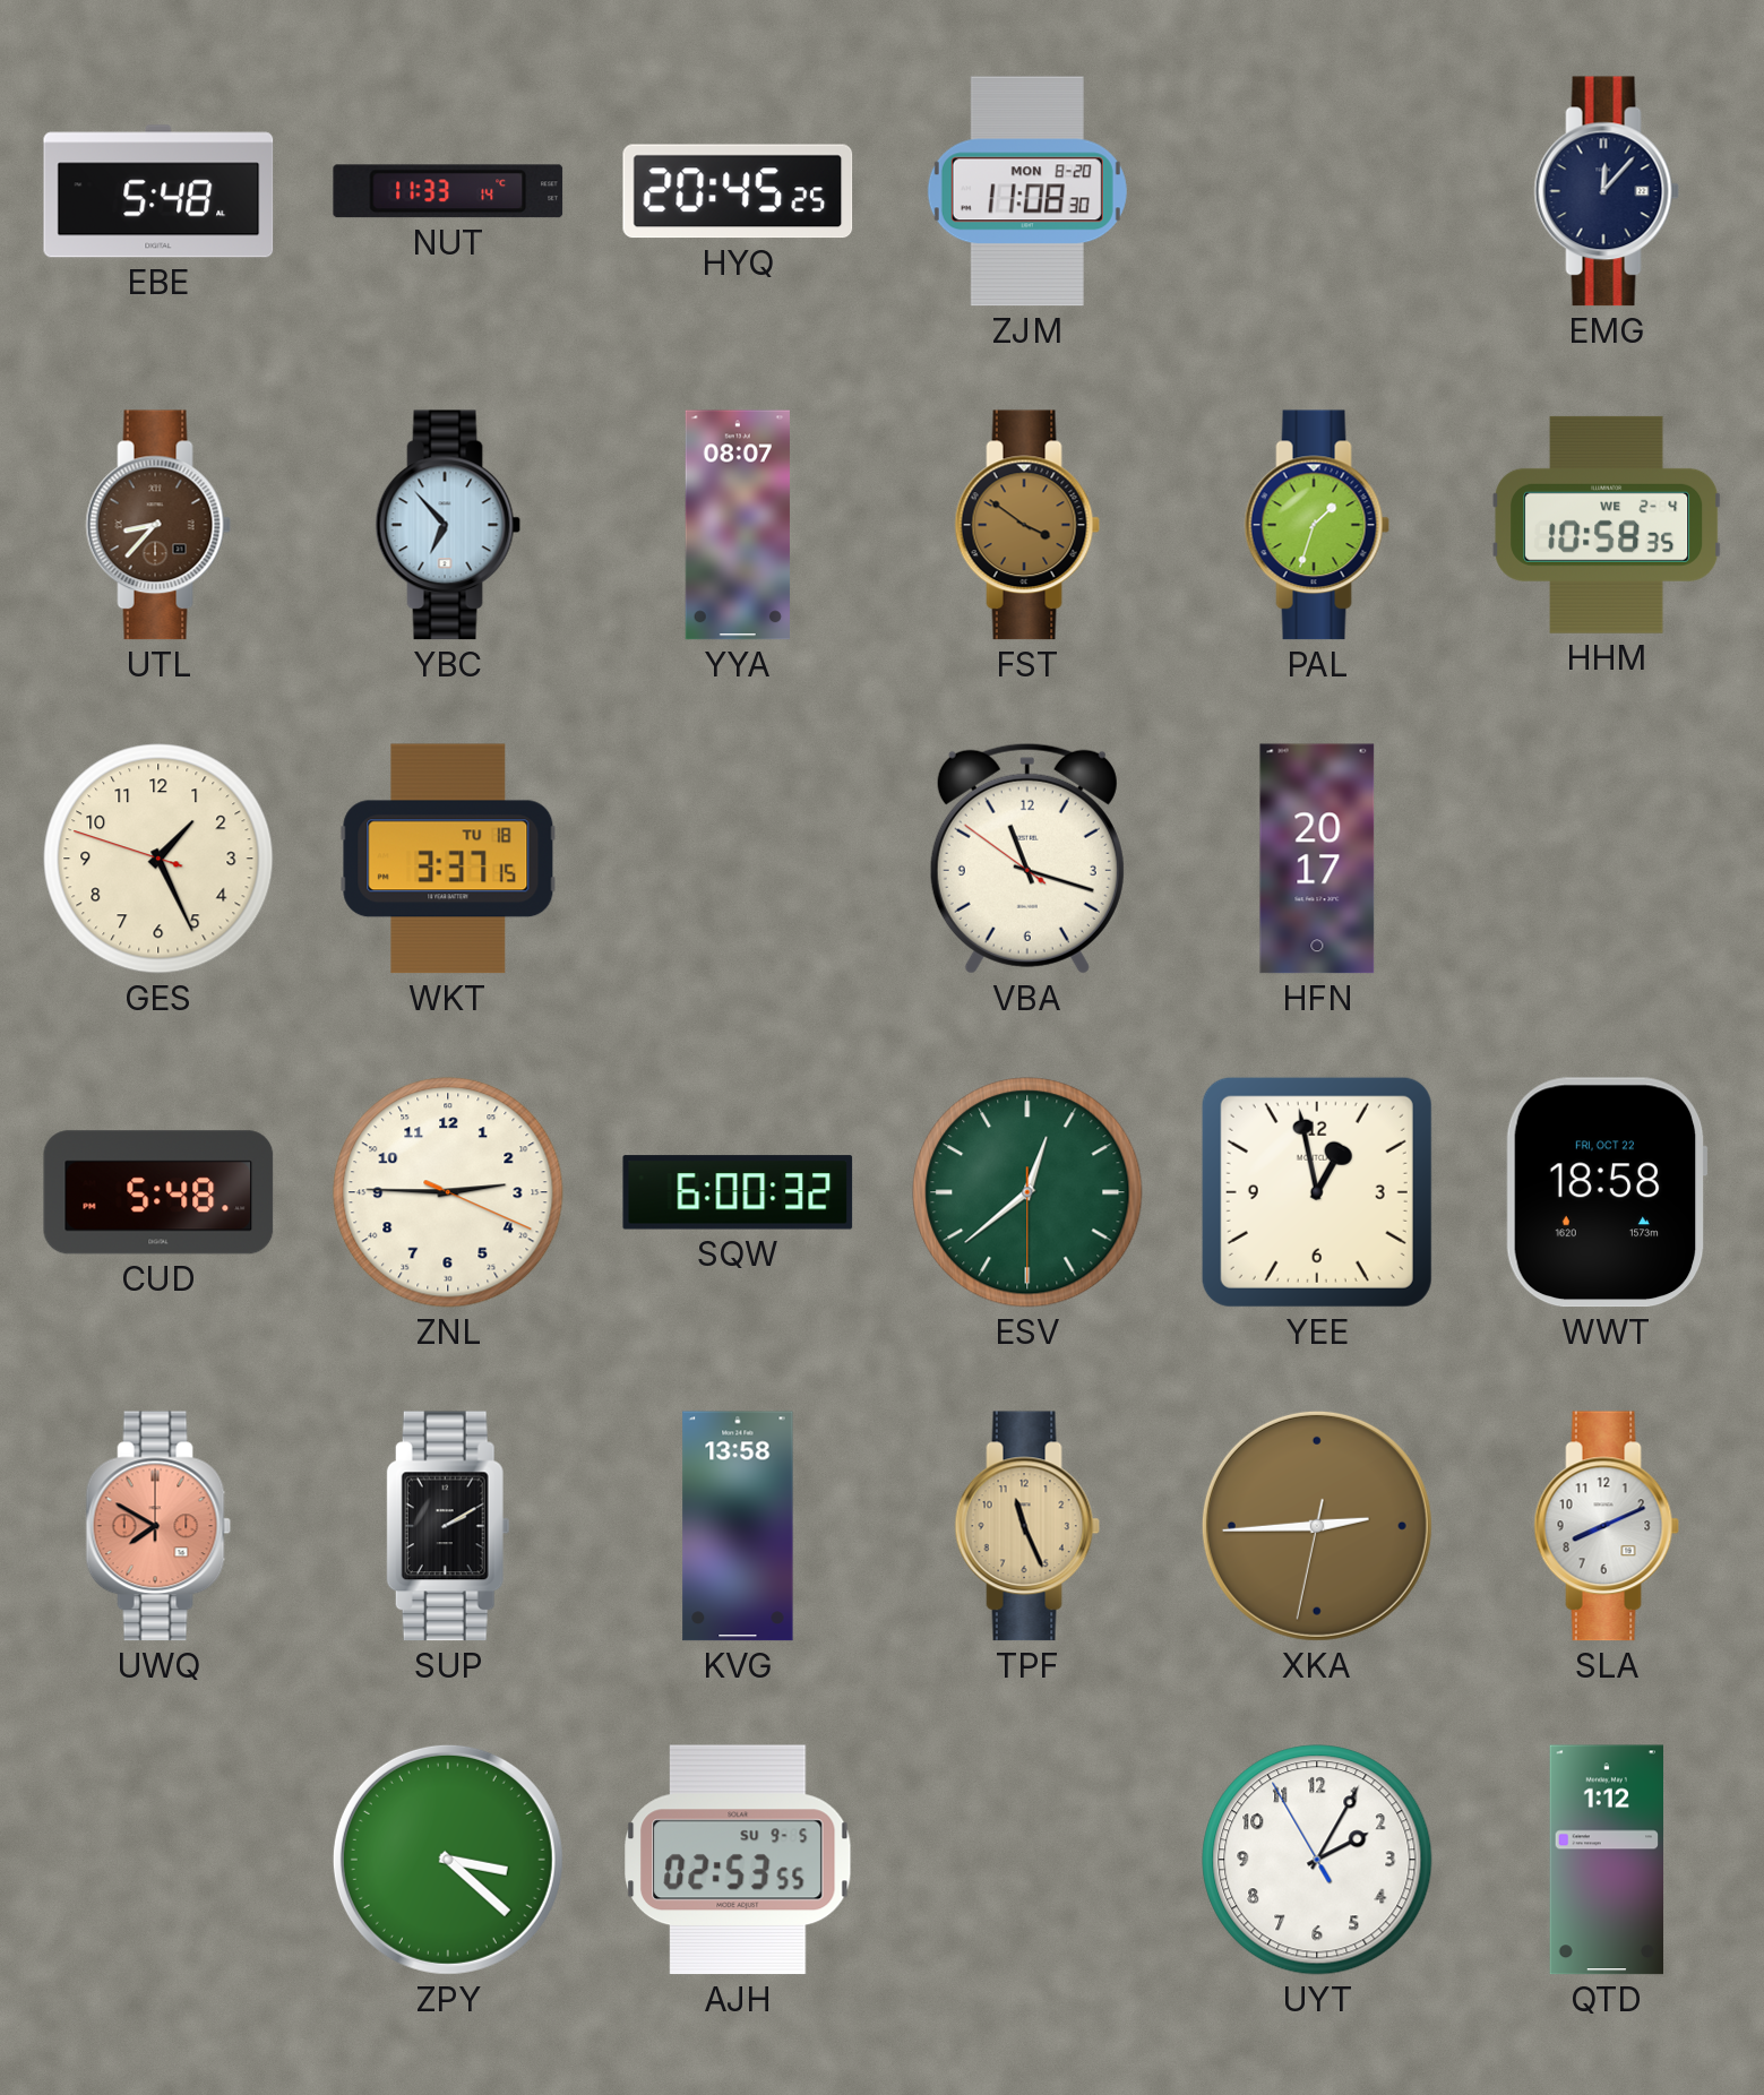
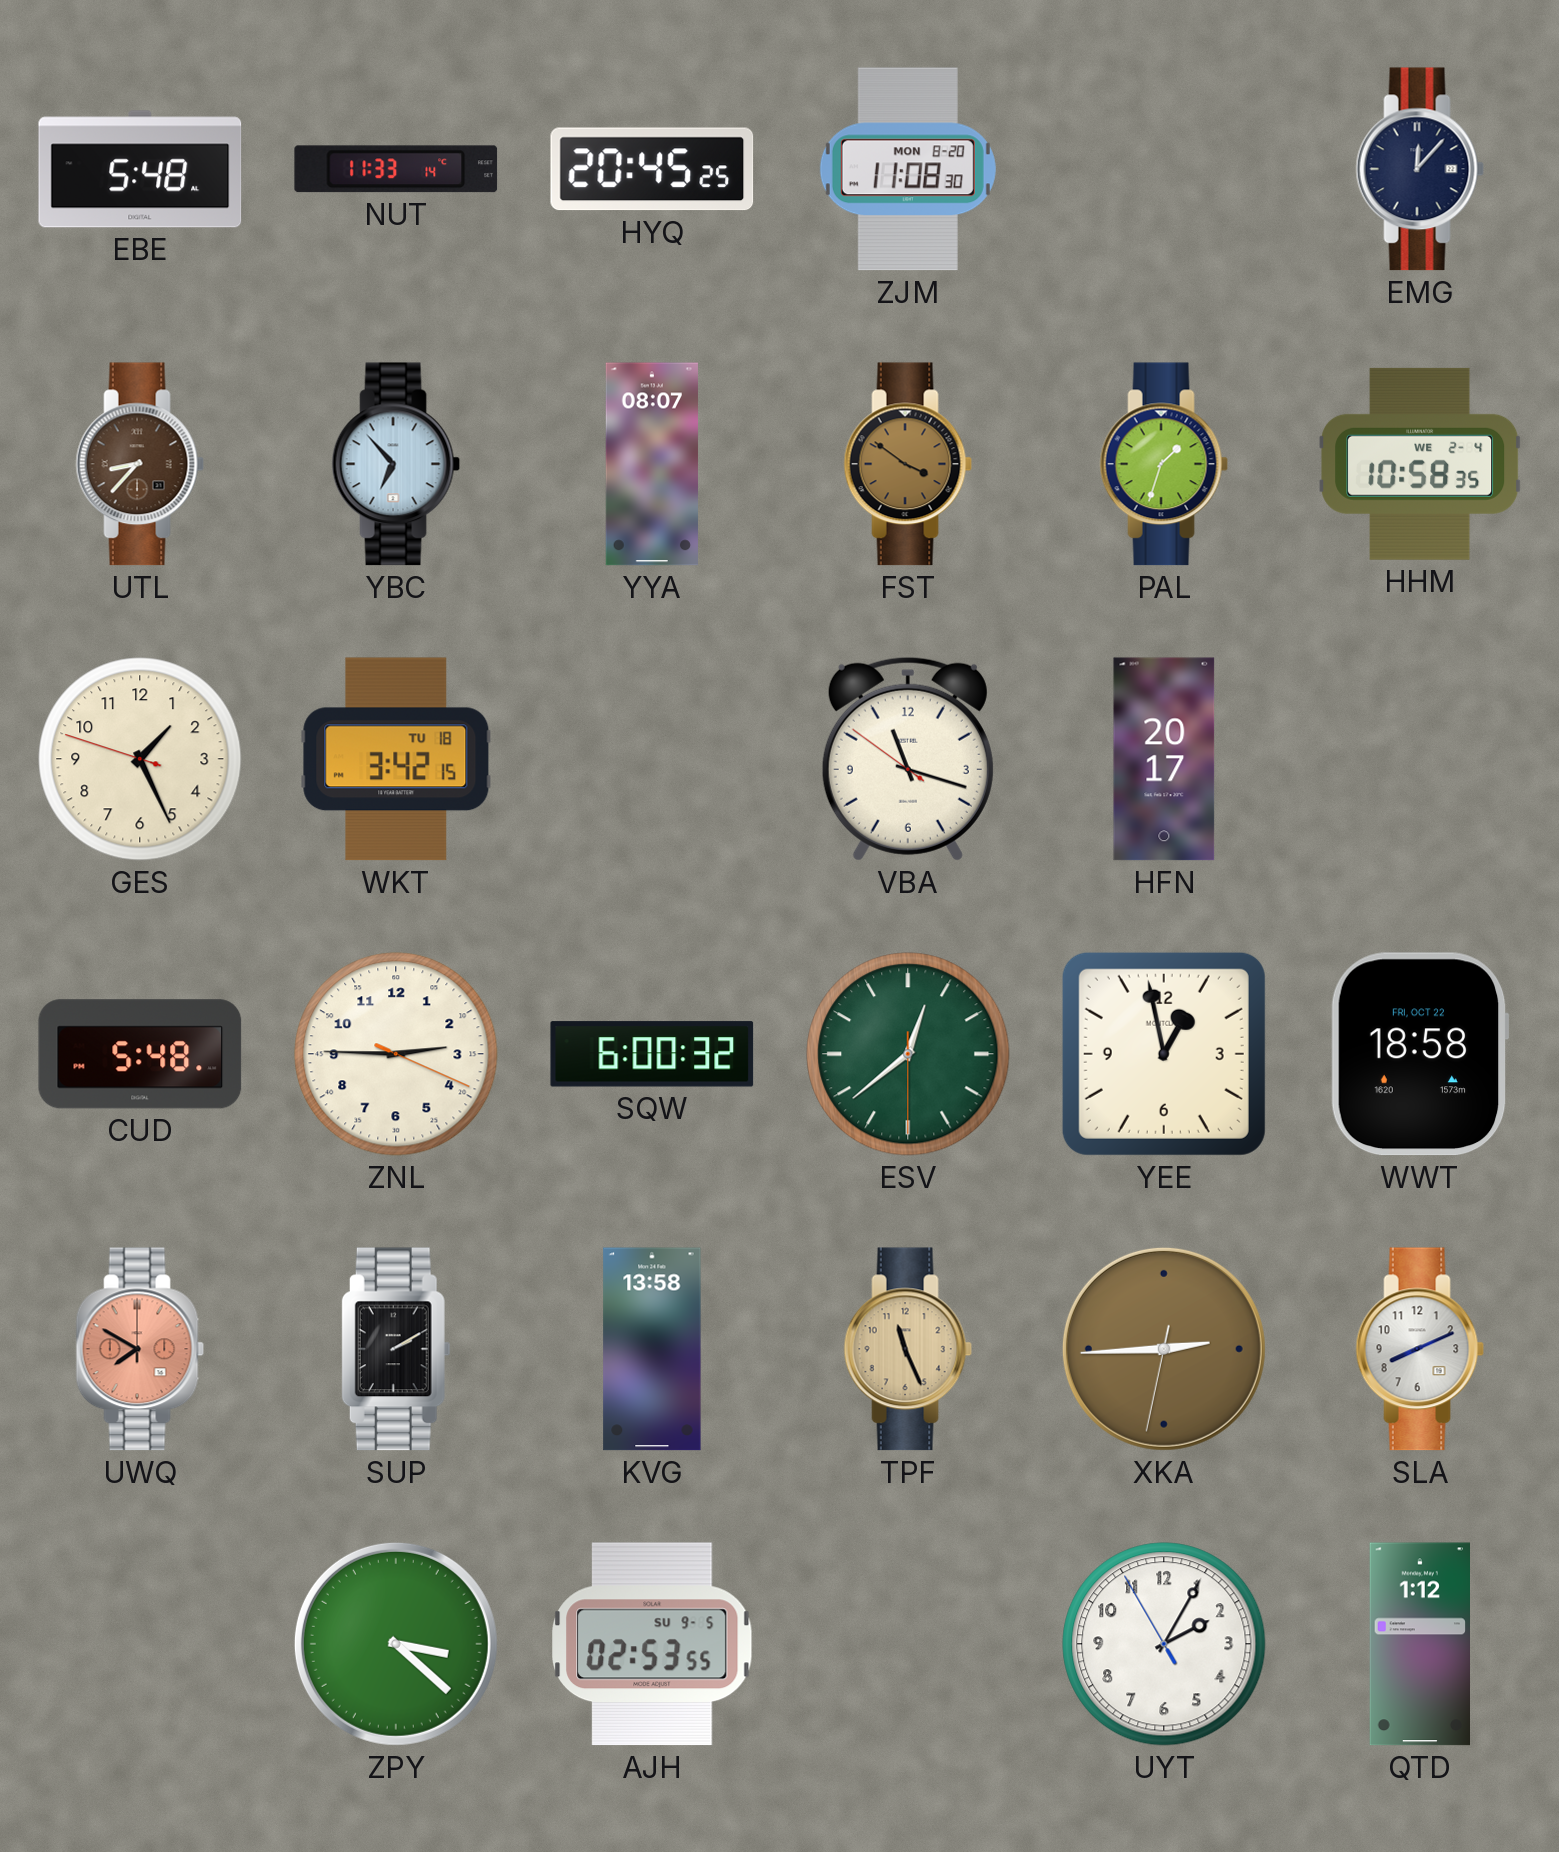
WKT: 3:37 -> 3:42 (396, 759)
